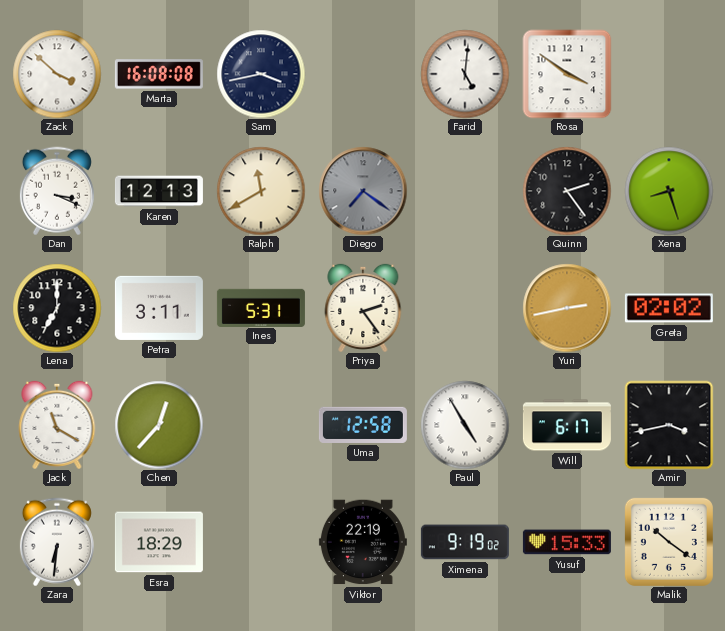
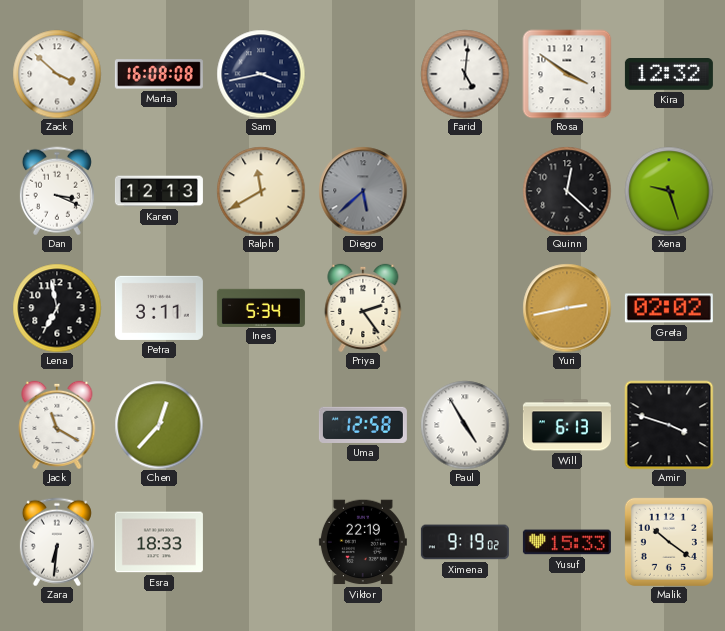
Kira: none -> 12:32 (669, 74)
Diego: 7:21 -> 5:38 (363, 191)
Quinn: 2:24 -> 12:22 (567, 191)
Xena: 8:27 -> 9:27 (669, 191)
Lena: 7:00 -> 6:58 (57, 308)
Ines: 5:31 -> 5:34 (261, 307)
Will: 6:17 -> 6:13 (567, 425)
Amir: 3:43 -> 3:48 (669, 425)
Esra: 18:29 -> 18:33 (159, 542)
